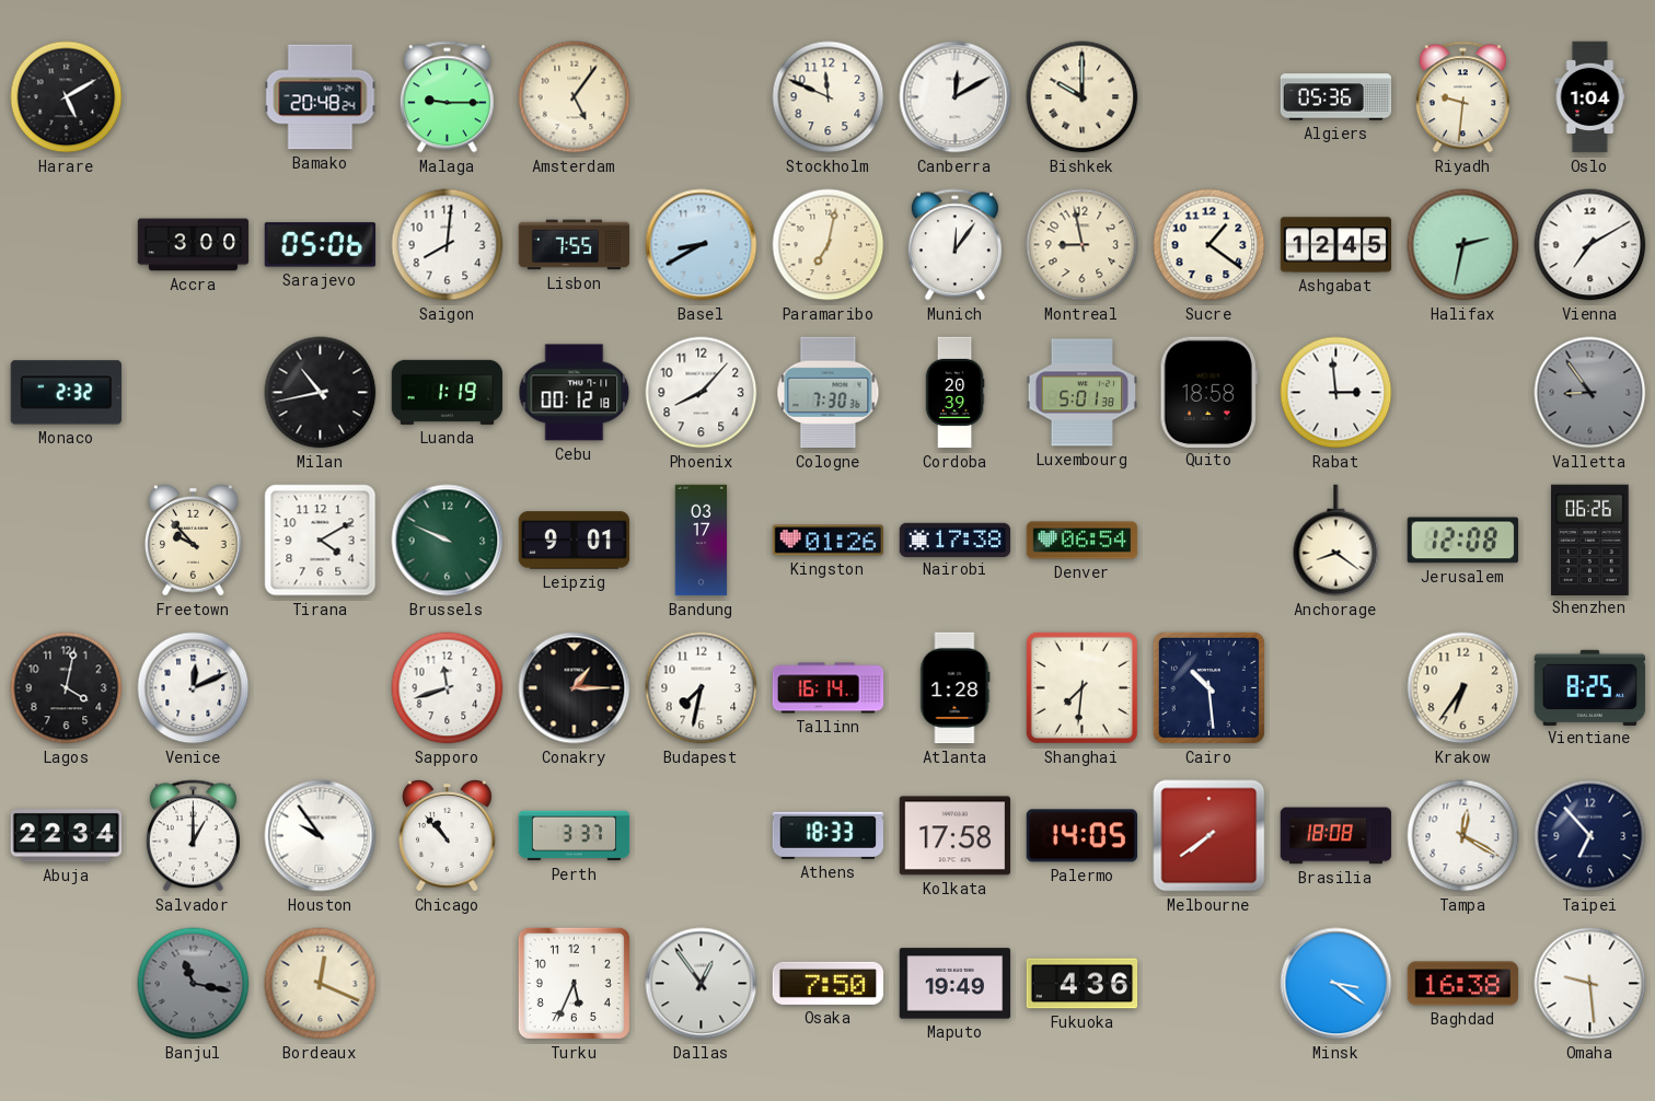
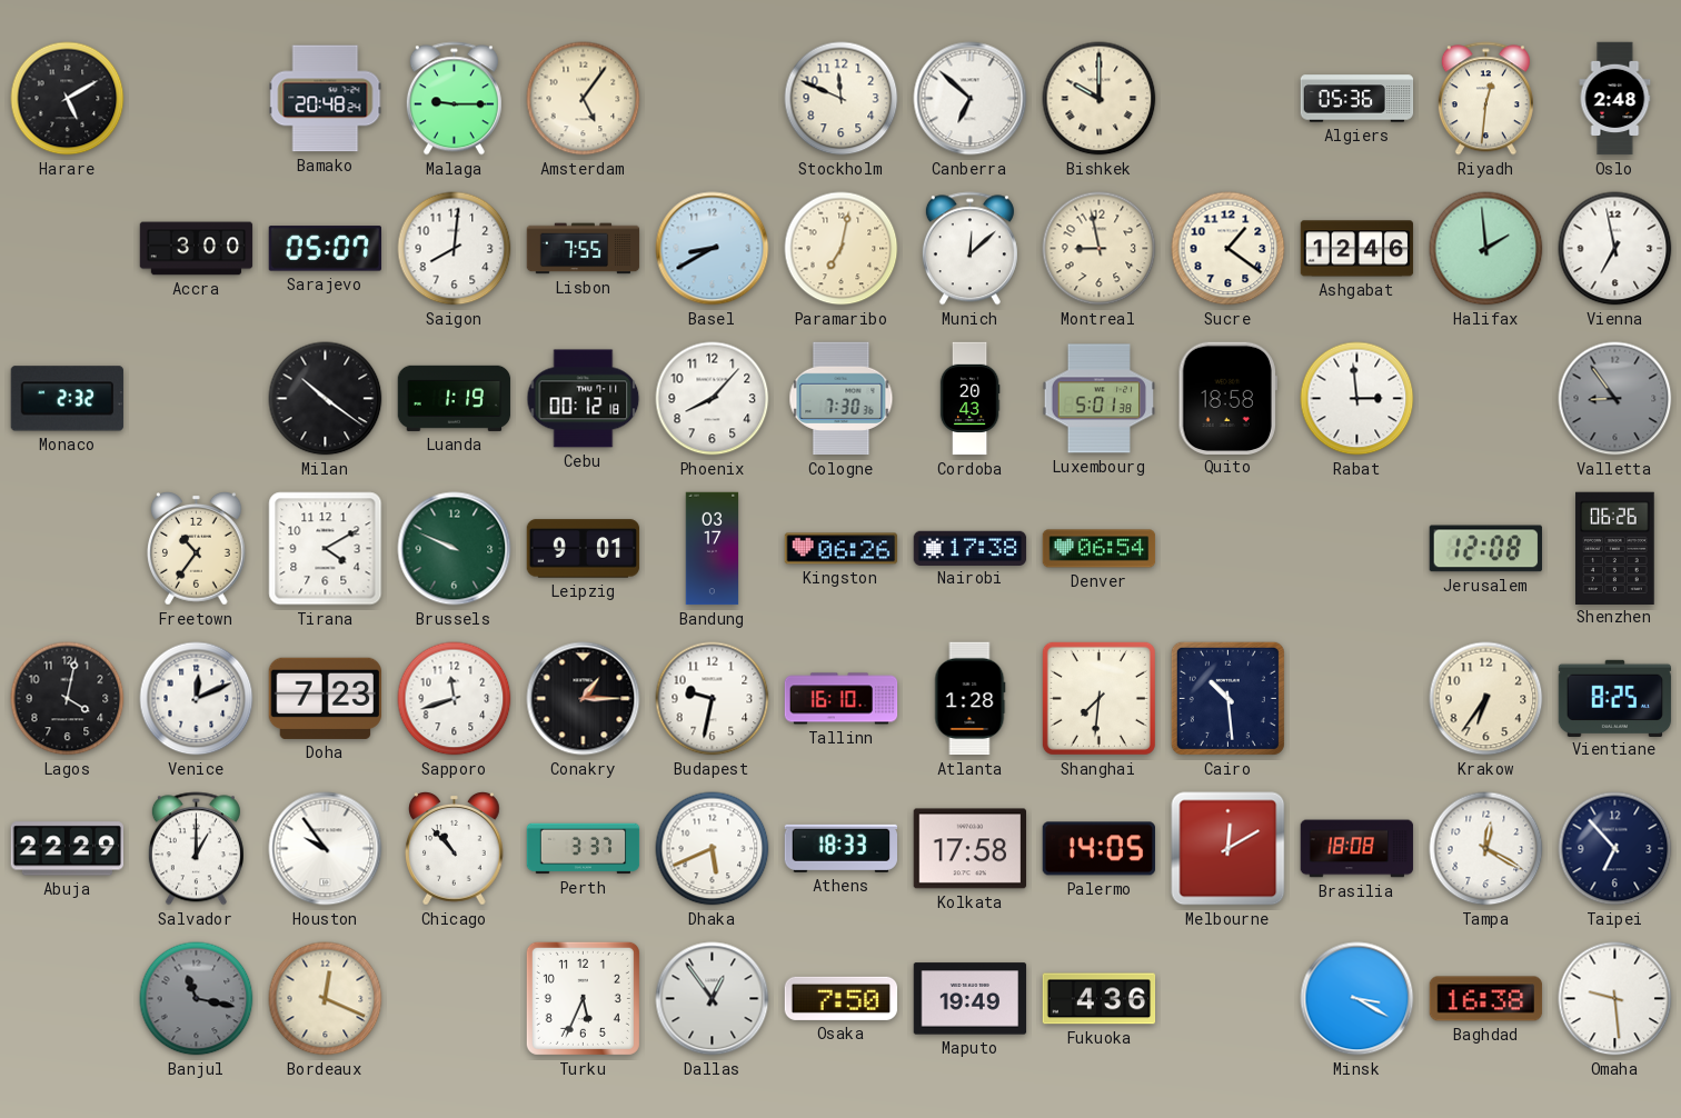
Canberra: 12:10 -> 6:52 (971, 99)
Riyadh: 9:31 -> 12:31 (1485, 99)
Oslo: 1:04 -> 2:48 (1615, 99)
Sarajevo: 05:06 -> 05:07 (325, 249)
Munich: 12:06 -> 12:08 (969, 249)
Ashgabat: 12:45 -> 12:46 (1357, 249)
Halifax: 2:32 -> 1:59 (1486, 249)
Vienna: 7:10 -> 6:58 (1615, 249)
Milan: 10:43 -> 10:21 (326, 399)
Cordoba: 20:39 -> 20:43 (969, 399)
Freetown: 9:53 -> 10:36 (197, 549)
Kingston: 01:26 -> 06:26 (842, 549)
Anchorage: 8:21 -> none (1336, 541)
Doha: none -> 7:23 (325, 698)
Budapest: 7:32 -> 9:32 (713, 699)
Tallinn: 16:14 -> 16:10 (842, 699)
Abuja: 22:34 -> 22:29 (67, 849)
Dhaka: none -> 5:41 (713, 849)
Melbourne: 7:39 -> 12:10 (1229, 849)
Minsk: 3:21 -> 3:20 (1357, 999)
